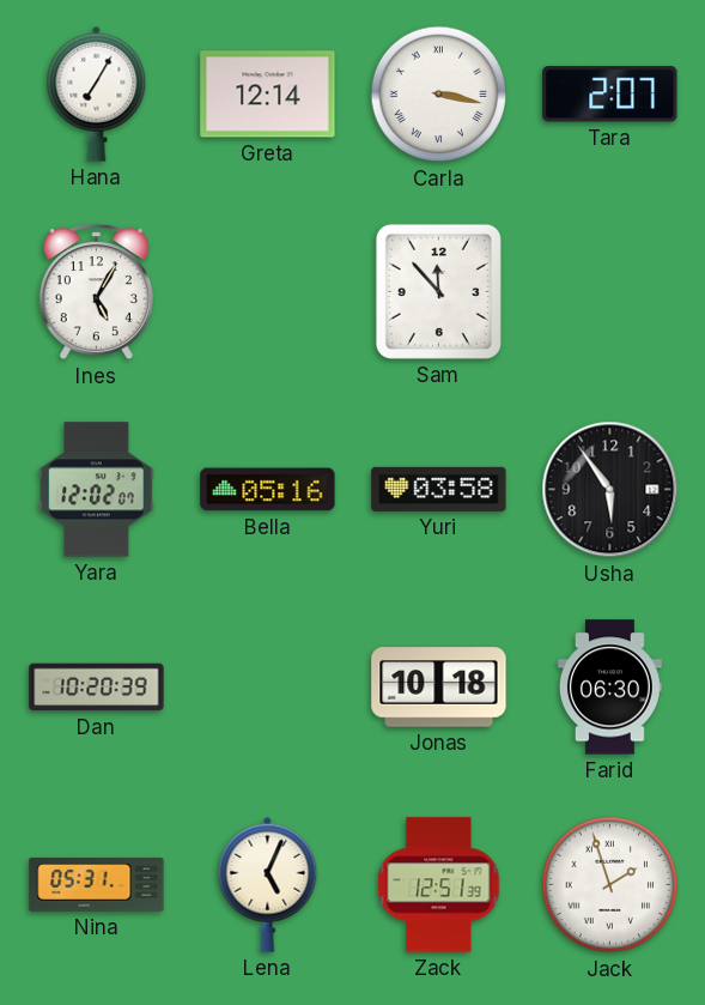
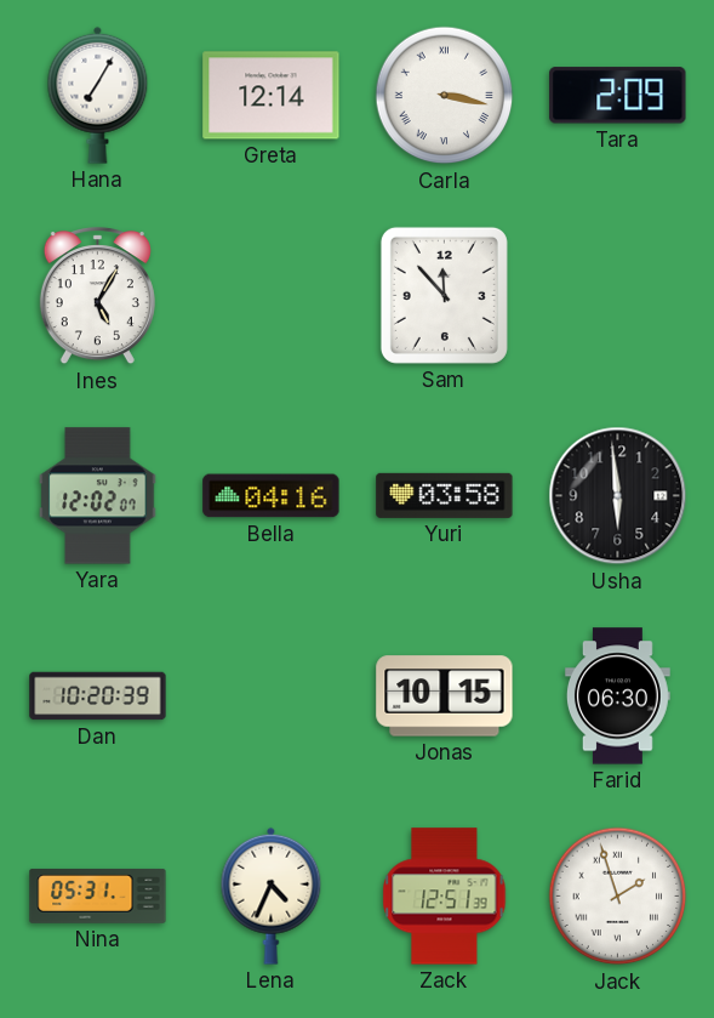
Tara: 2:07 -> 2:09 (618, 96)
Bella: 05:16 -> 04:16 (272, 496)
Usha: 5:54 -> 5:59 (618, 496)
Jonas: 10:18 -> 10:15 (445, 696)
Lena: 5:04 -> 4:34 (272, 895)
